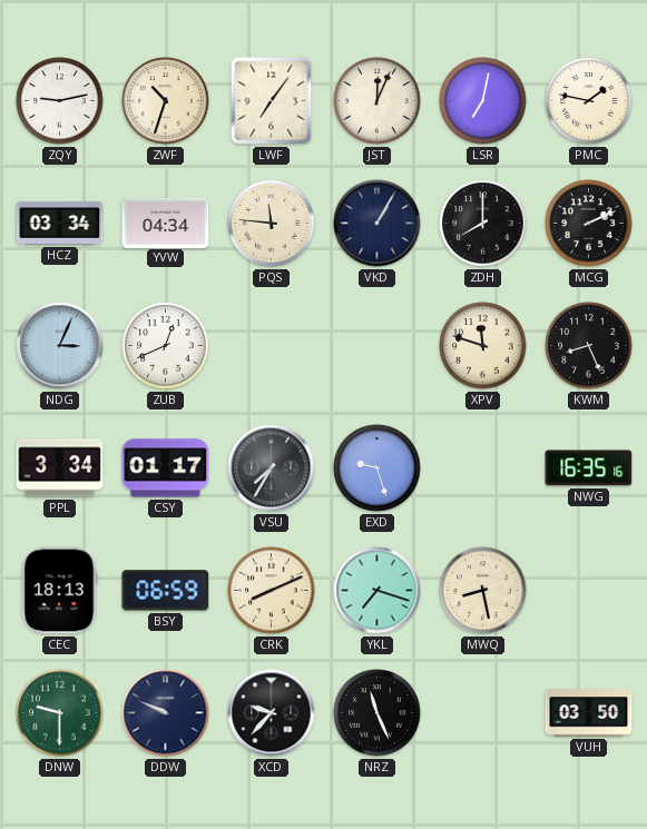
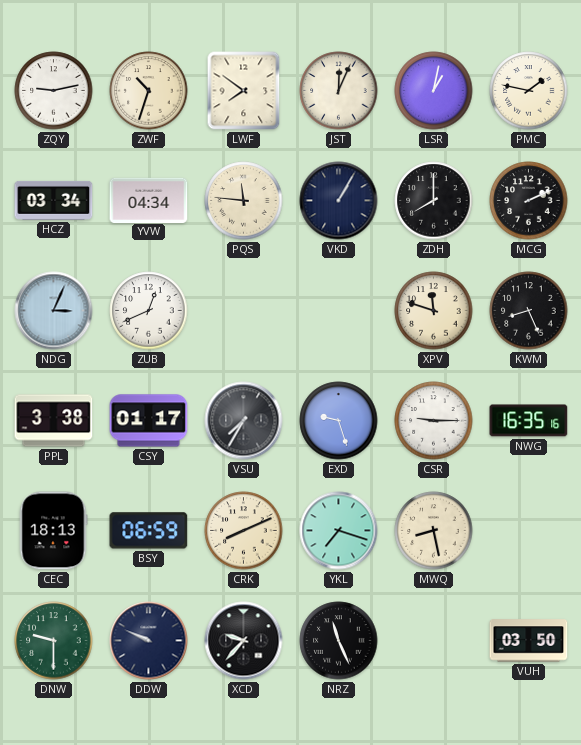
LWF: 7:06 -> 7:51 (244, 91)
LSR: 7:02 -> 1:02 (434, 91)
PPL: 3:34 -> 3:38 (54, 421)
CSR: none -> 9:15 (434, 421)
